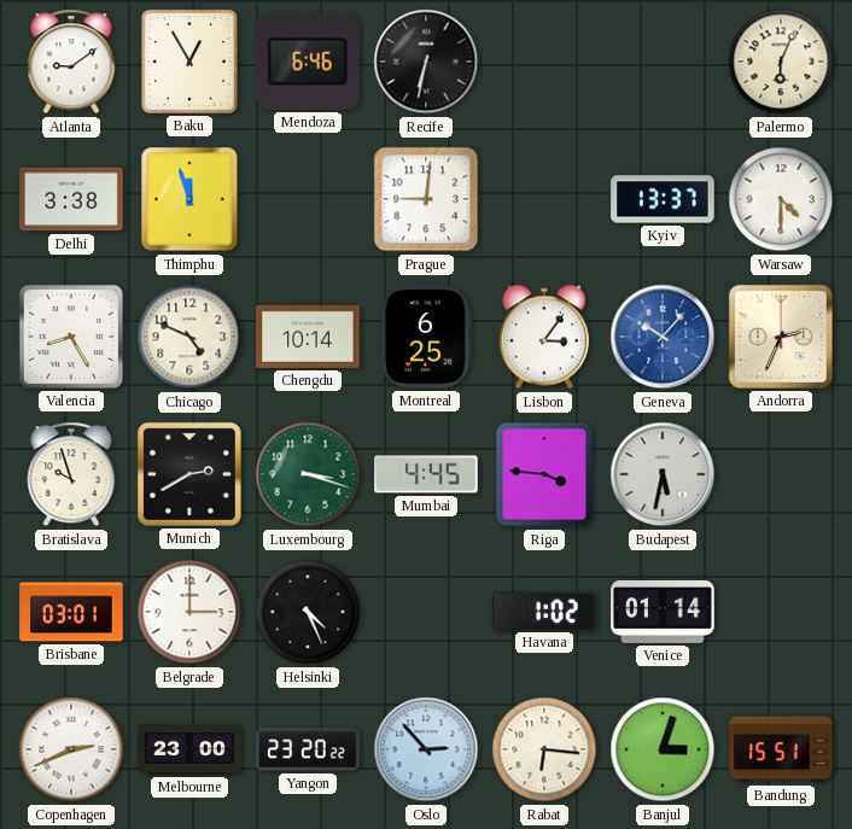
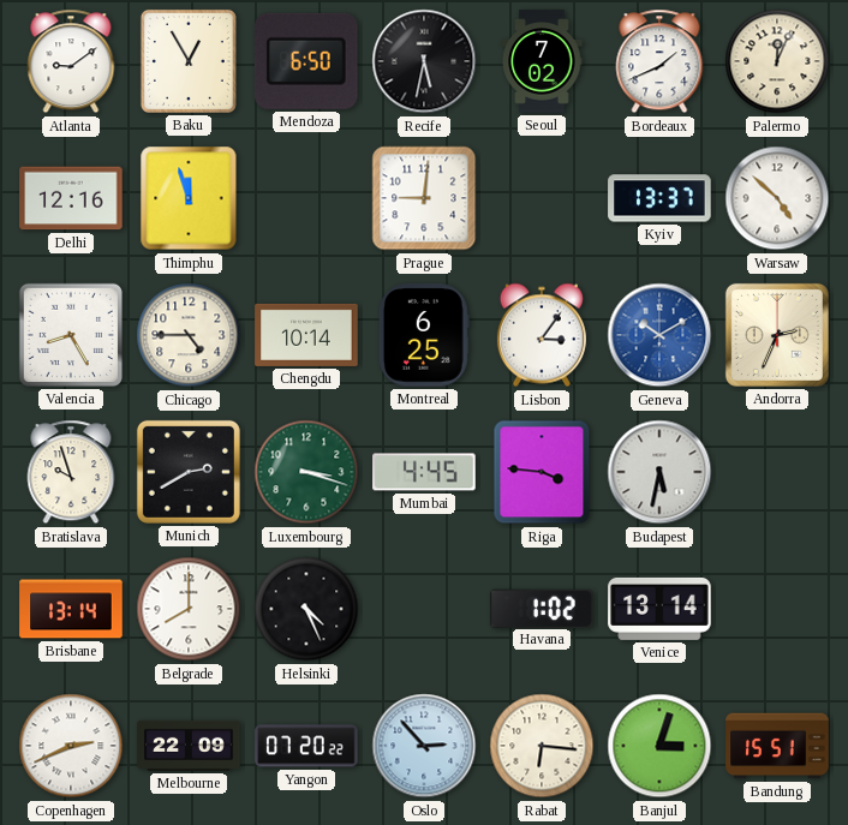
Mendoza: 6:46 -> 6:50 (306, 61)
Recife: 6:32 -> 5:32 (424, 61)
Seoul: none -> 7:02 (542, 61)
Bordeaux: none -> 1:41 (659, 61)
Palermo: 6:04 -> 12:04 (777, 61)
Delhi: 3:38 -> 12:16 (71, 198)
Warsaw: 4:30 -> 4:52 (777, 198)
Chicago: 4:49 -> 4:45 (189, 335)
Geneva: 10:07 -> 10:10 (659, 335)
Brisbane: 03:01 -> 13:14 (71, 609)
Belgrade: 3:00 -> 8:00 (189, 609)
Venice: 01:14 -> 13:14 (659, 609)
Melbourne: 23:00 -> 22:09 (189, 746)
Yangon: 23:20 -> 07:20 (306, 746)
